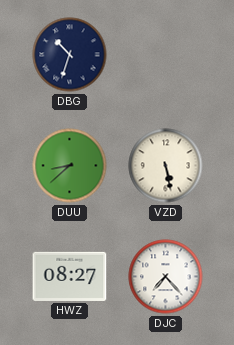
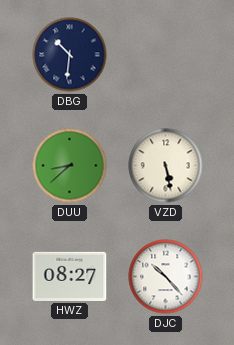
DBG: 10:33 -> 10:31 (70, 55)
DJC: 7:23 -> 10:23 (166, 277)
